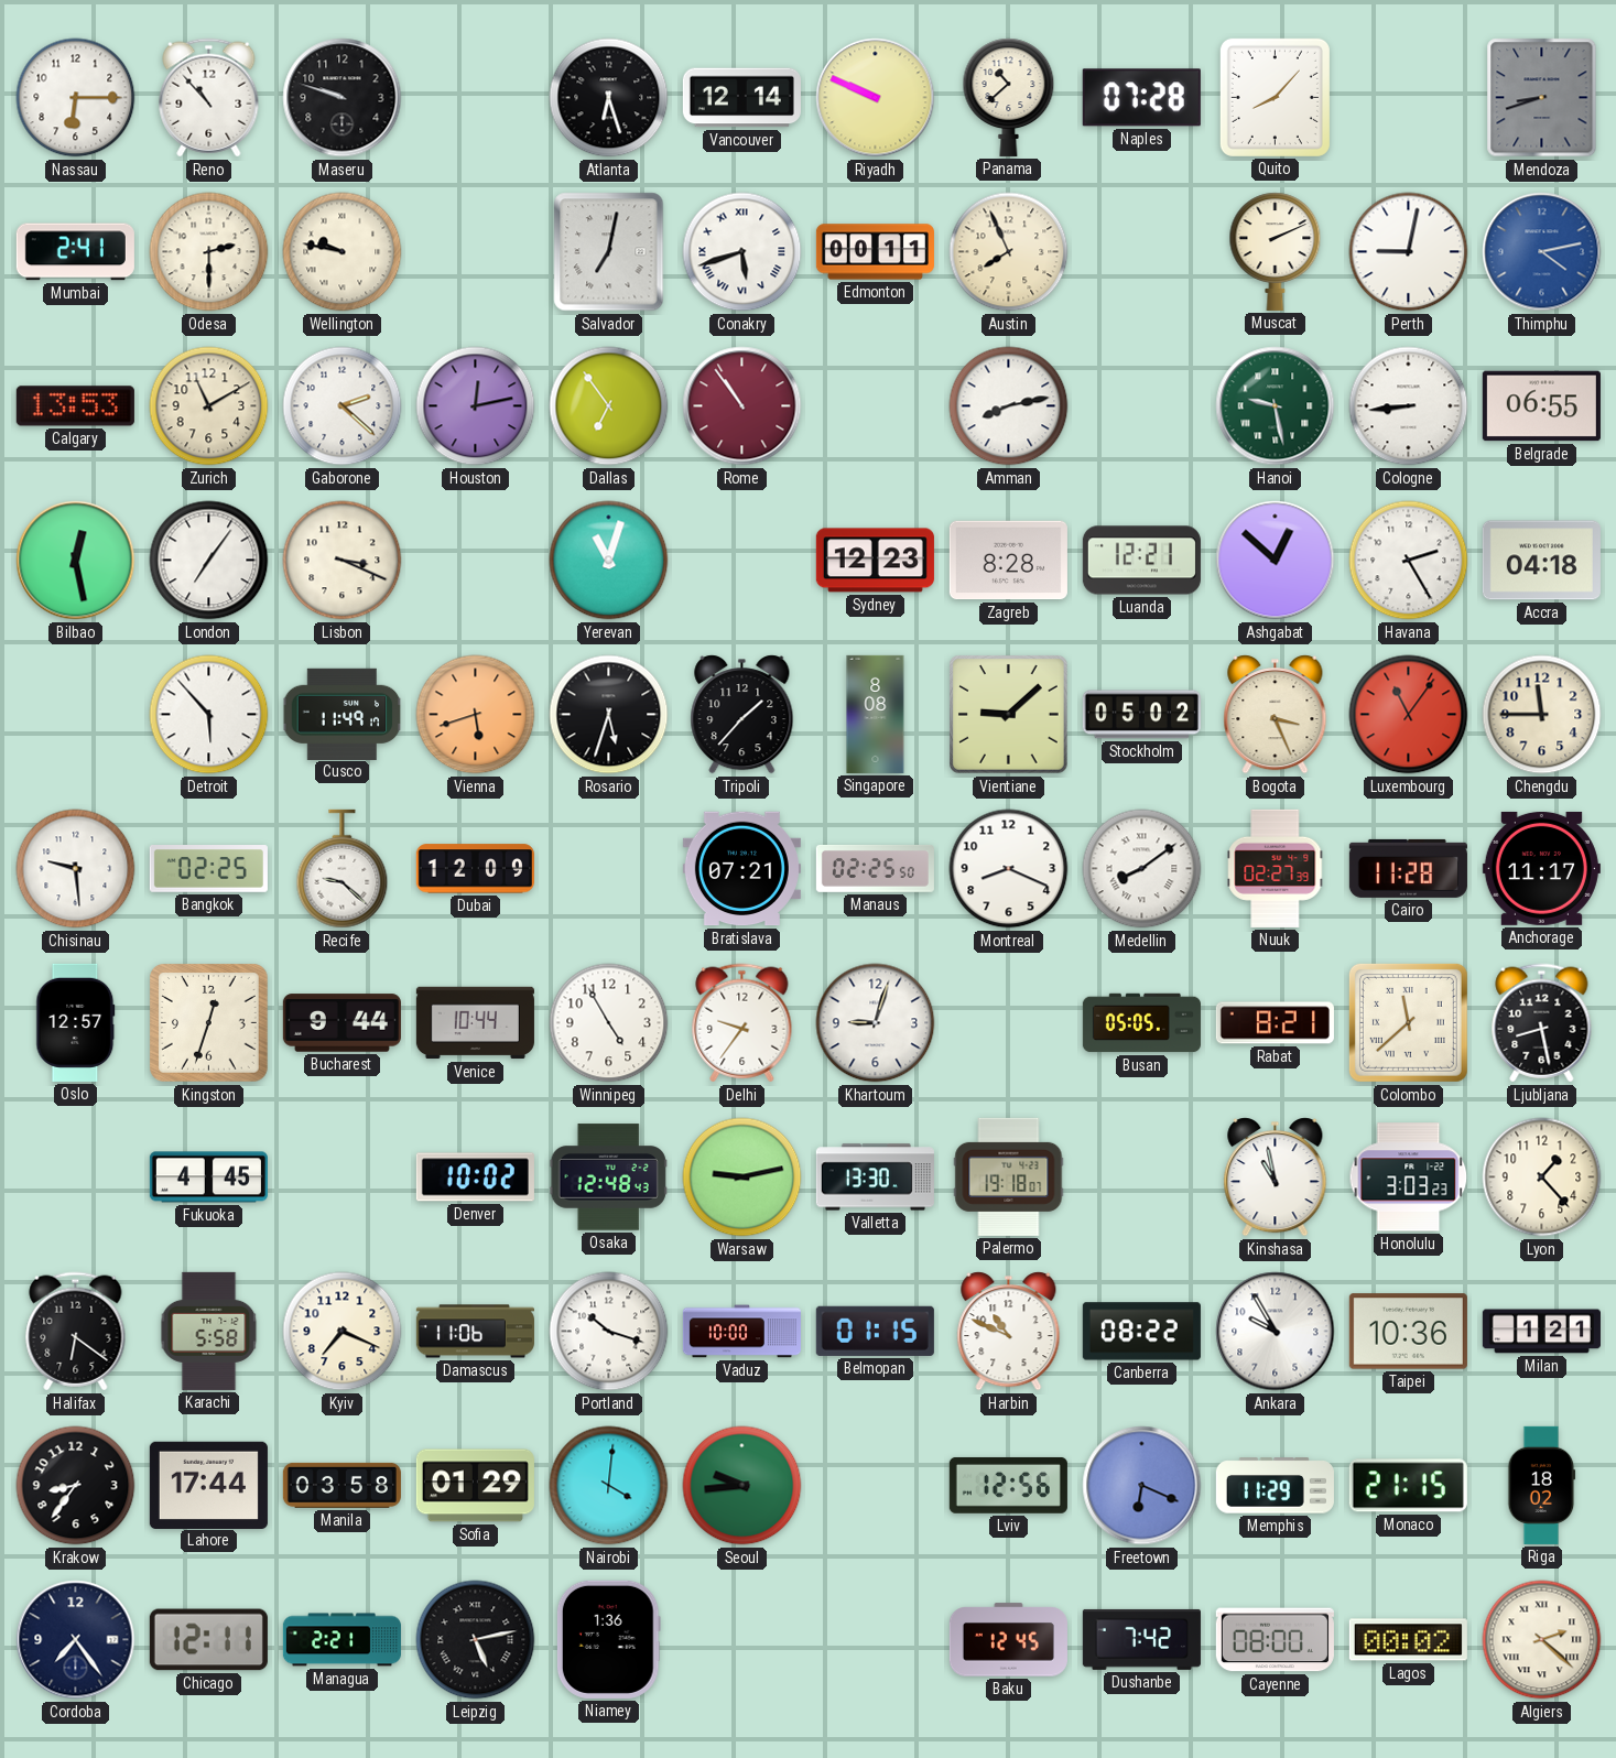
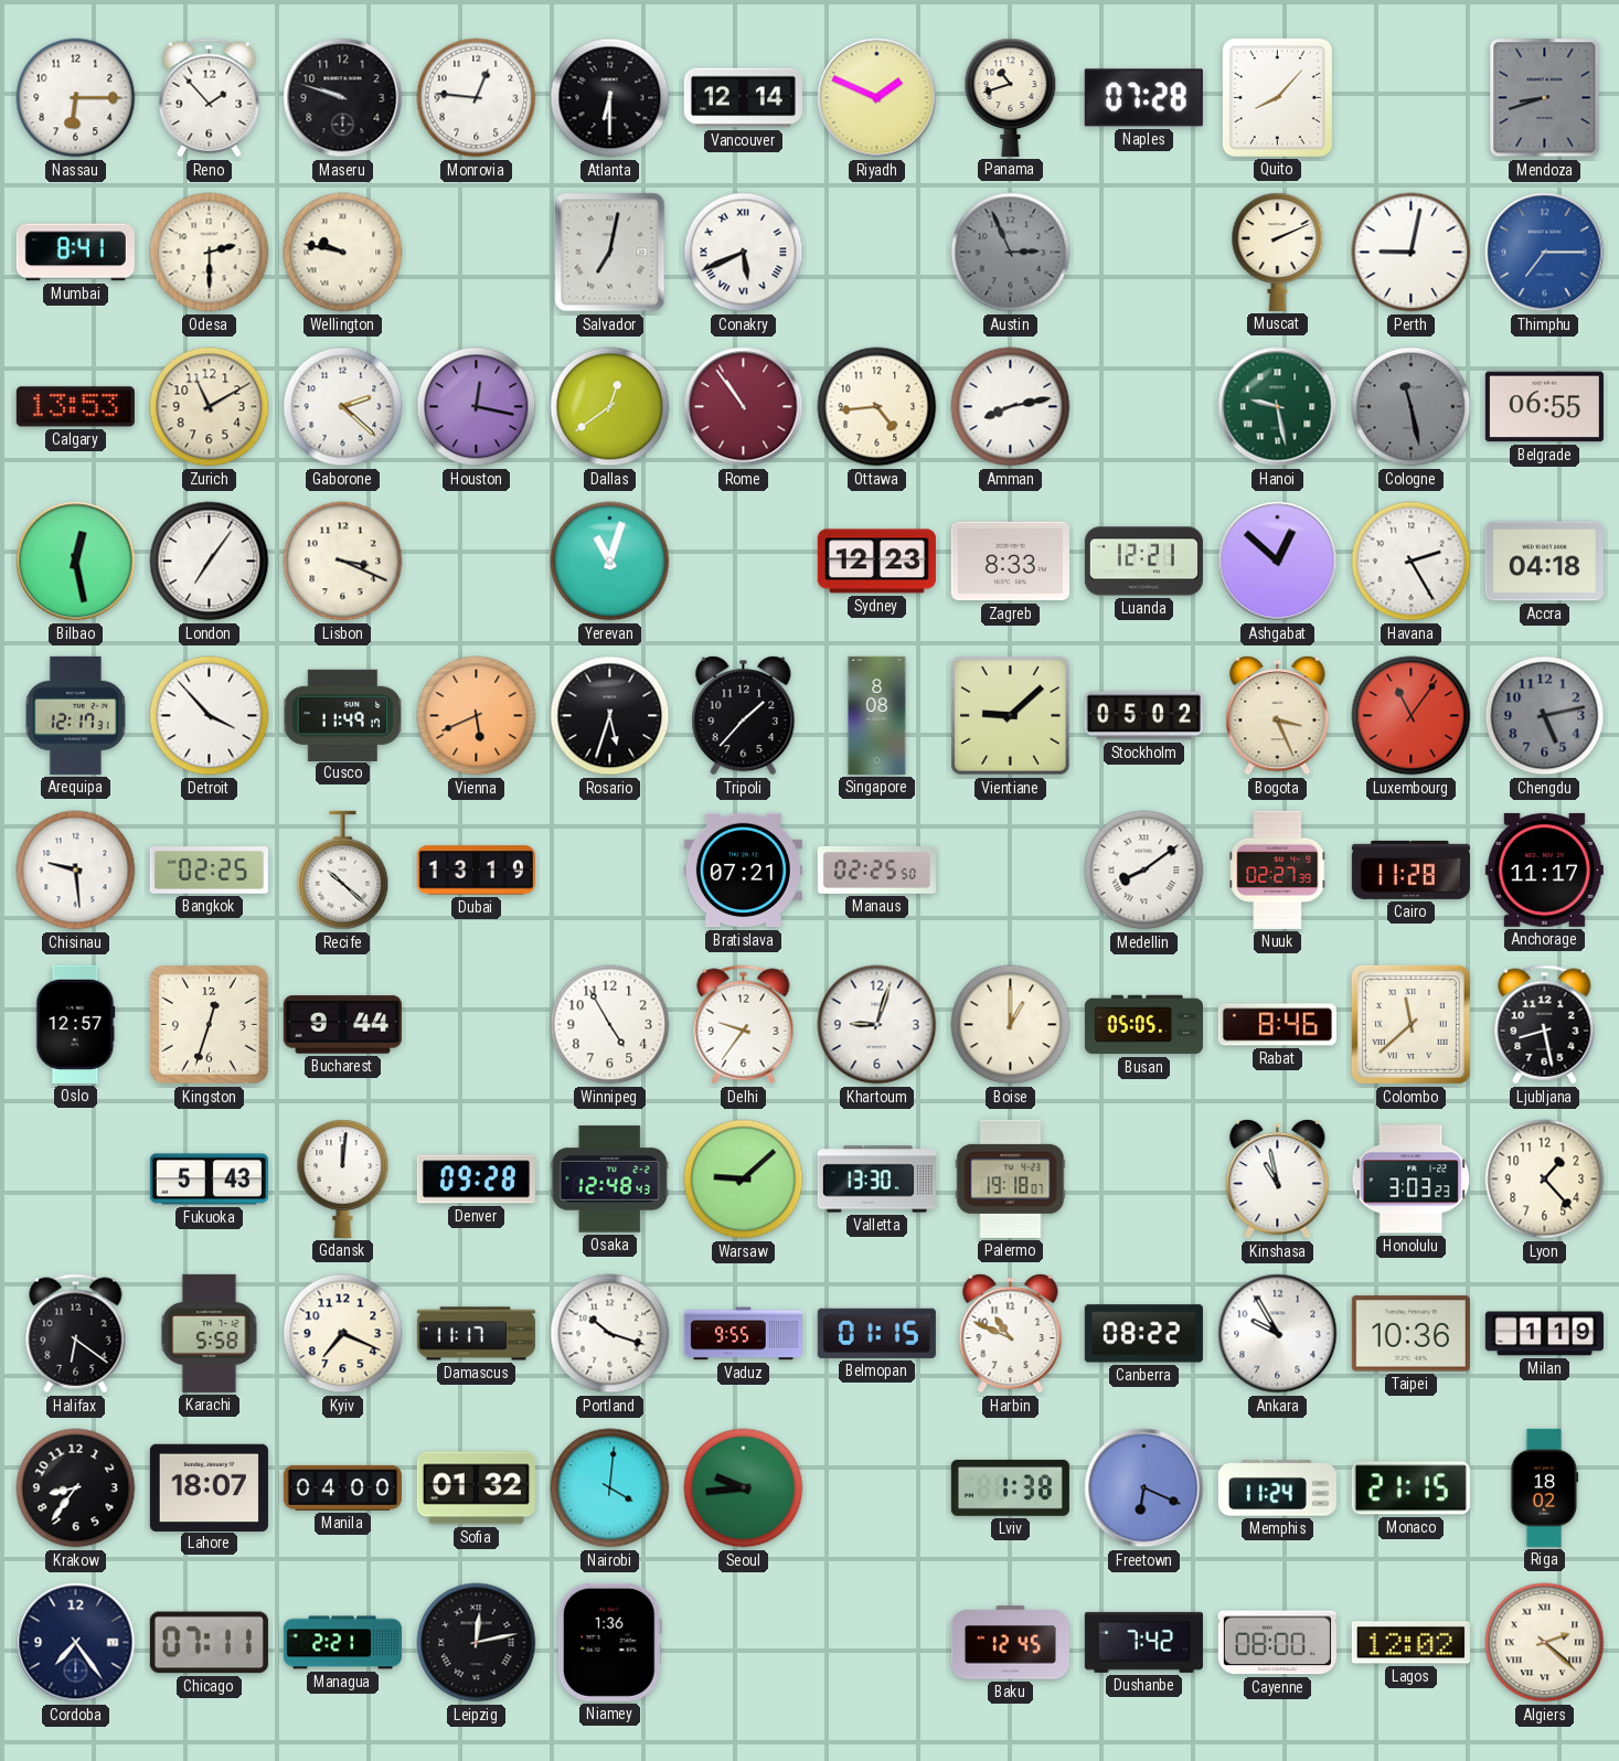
Reno: 10:53 -> 1:53 (210, 98)
Monrovia: none -> 12:46 (477, 98)
Atlanta: 6:27 -> 6:30 (610, 98)
Riyadh: 9:49 -> 1:49 (877, 98)
Panama: 10:38 -> 10:42 (1011, 97)
Mumbai: 2:41 -> 8:41 (75, 253)
Conakry: 5:42 -> 5:41 (744, 253)
Edmonton: 00:11 -> none (875, 252)
Austin: 7:56 -> 2:56 (1011, 253)
Austin dial: cream -> grey (1011, 253)
Thimphu: 4:13 -> 7:15 (1545, 253)
Houston: 12:13 -> 12:17 (477, 407)
Dallas: 6:54 -> 12:39 (610, 407)
Ottawa: none -> 4:44 (877, 407)
Cologne: 8:44 -> 11:28 (1412, 407)
Cologne dial: white -> grey (1412, 407)
Zagreb: 8:28 -> 8:33 (1010, 562)
Arequipa: none -> 12:17 (75, 715)
Detroit: 5:53 -> 3:53 (210, 716)
Vienna: 5:42 -> 5:41 (477, 716)
Chengdu: 11:45 -> 5:13 (1545, 716)
Chengdu dial: cream -> grey (1545, 716)
Recife: 9:22 -> 10:22 (343, 871)
Dubai: 12:09 -> 13:19 (476, 871)
Montreal: 8:19 -> none (1009, 869)
Venice: 10:44 -> none (475, 1023)
Boise: none -> 1:00 (1011, 1025)
Rabat: 8:21 -> 8:46 (1277, 1025)
Fukuoka: 4:45 -> 5:43 (209, 1180)
Gdansk: none -> 12:01 (343, 1178)
Denver: 10:02 -> 09:28 (476, 1180)
Warsaw: 9:13 -> 9:08 (744, 1180)
Damascus: 11:06 -> 11:17 (476, 1334)
Vaduz: 10:00 -> 9:55 (743, 1334)
Milan: 1:21 -> 1:19 (1544, 1334)
Lahore: 17:44 -> 18:07 (209, 1487)
Manila: 03:58 -> 04:00 (342, 1487)
Sofia: 01:29 -> 01:32 (476, 1488)
Lviv: 12:56 -> 1:38 (1010, 1487)
Memphis: 11:29 -> 11:24 (1277, 1488)
Chicago: 12:11 -> 07:11 (209, 1643)
Leipzig: 5:13 -> 12:13 (477, 1643)
Lagos: 00:02 -> 12:02 (1410, 1643)
